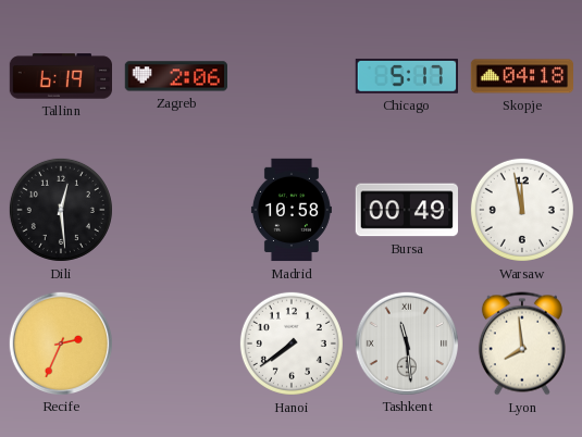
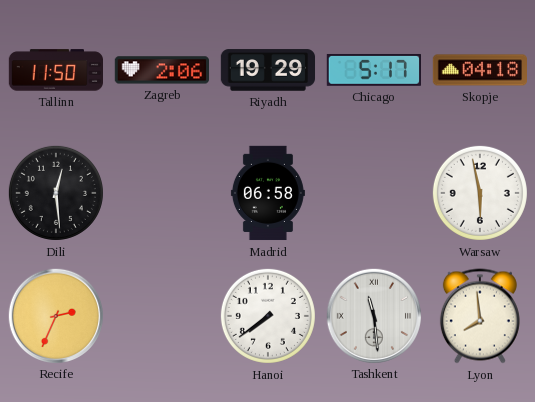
Tallinn: 6:19 -> 11:50 (55, 70)
Riyadh: none -> 19:29 (268, 70)
Madrid: 10:58 -> 06:58 (268, 193)
Bursa: 00:49 -> none (406, 210)
Warsaw: 11:58 -> 5:58 (480, 193)
